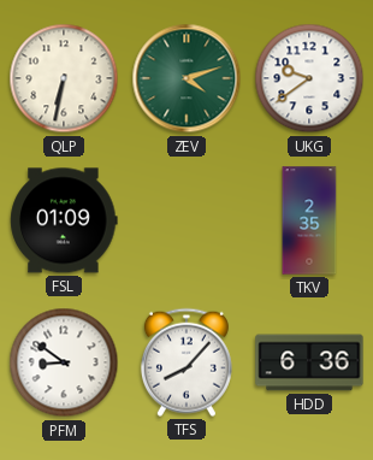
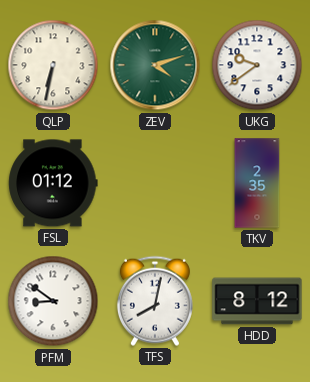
FSL: 01:09 -> 01:12 (53, 183)
TFS: 8:07 -> 8:02 (155, 301)
HDD: 6:36 -> 8:12 (257, 301)
